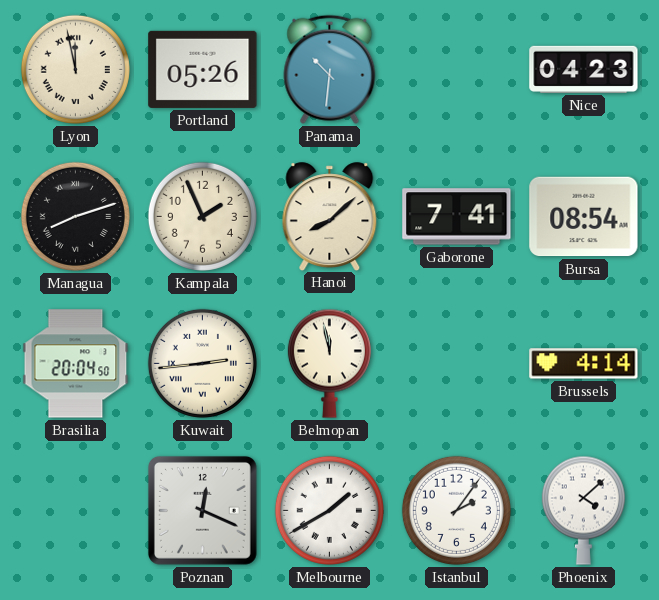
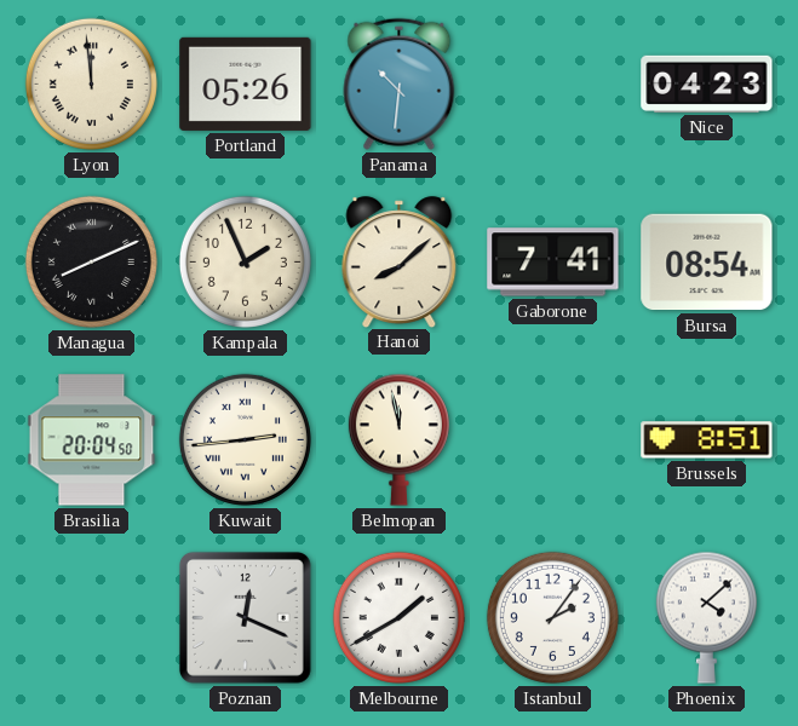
Lyon: 11:58 -> 11:59 (91, 83)
Managua: 8:12 -> 8:11 (91, 261)
Brussels: 4:14 -> 8:51 (707, 440)
